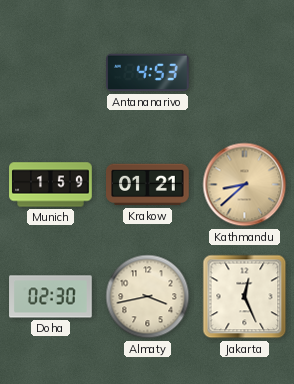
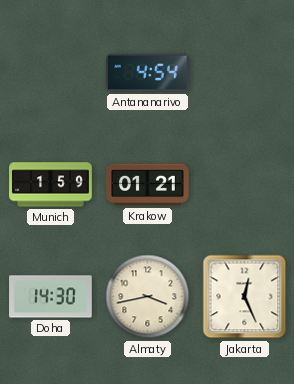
Antananarivo: 4:53 -> 4:54 (148, 73)
Kathmandu: 8:38 -> none (245, 185)
Doha: 02:30 -> 14:30 (51, 297)
